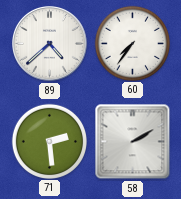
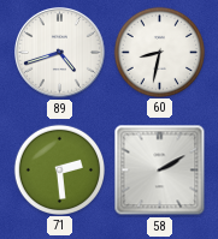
89: 4:38 -> 4:42 (60, 53)
60: 7:36 -> 8:32 (159, 52)
